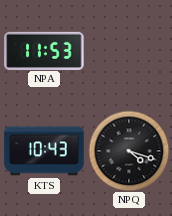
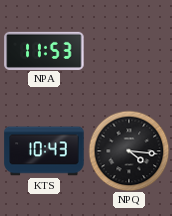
NPQ: 4:18 -> 4:16 (129, 151)
